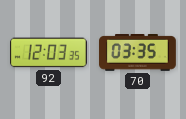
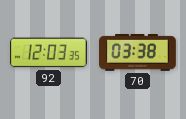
70: 03:35 -> 03:38 (138, 53)
